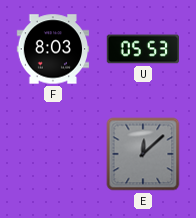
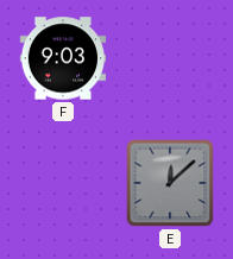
F: 8:03 -> 9:03 (63, 58)
U: 05:53 -> none (142, 49)
